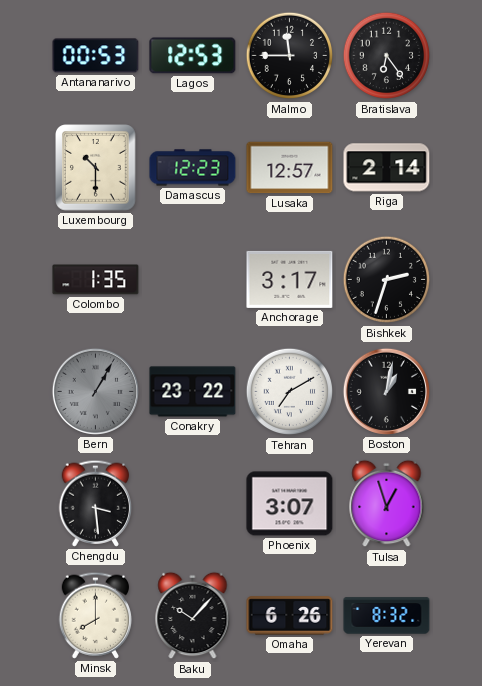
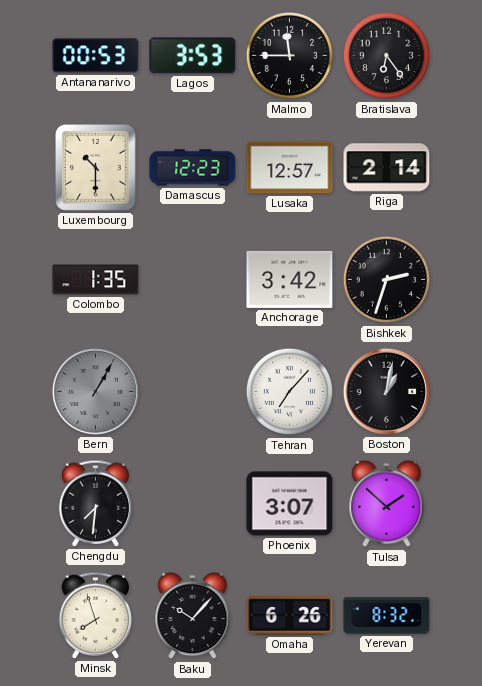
Lagos: 12:53 -> 3:53 (193, 56)
Anchorage: 3:17 -> 3:42 (290, 279)
Conakry: 23:22 -> none (193, 392)
Tehran: 7:10 -> 7:07 (290, 392)
Chengdu: 3:29 -> 7:31 (96, 503)
Tulsa: 12:57 -> 1:52 (387, 504)
Minsk: 8:00 -> 7:57 (96, 615)
